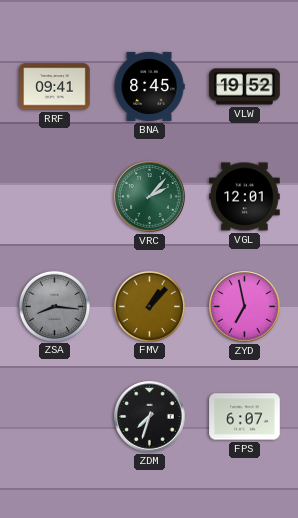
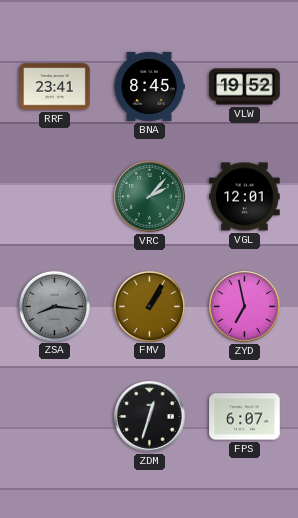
RRF: 09:41 -> 23:41 (55, 87)
FMV: 1:07 -> 1:05 (149, 306)
ZDM: 7:33 -> 12:33 (150, 417)
